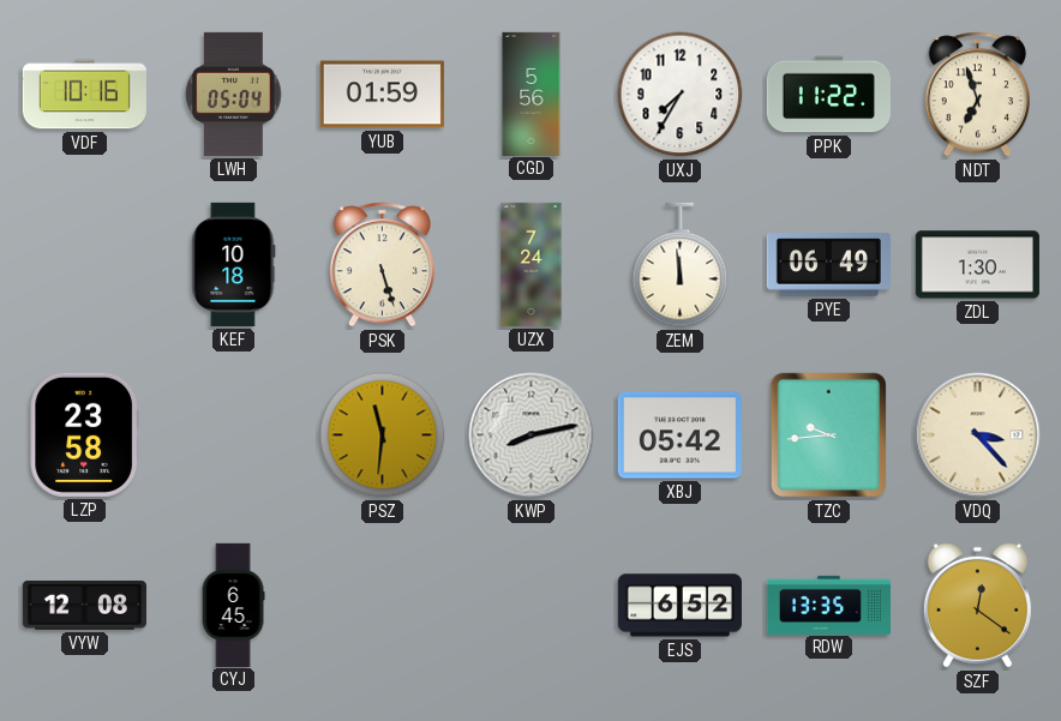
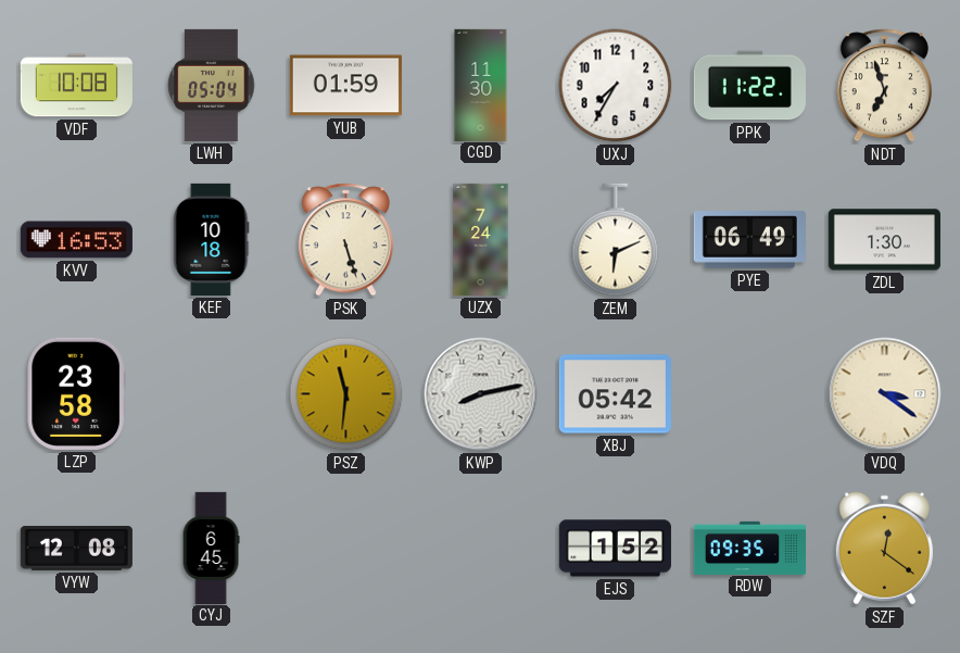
VDF: 10:16 -> 10:08 (76, 86)
CGD: 5:56 -> 11:30 (481, 85)
KVV: none -> 16:53 (76, 240)
ZEM: 11:59 -> 6:11 (616, 240)
TZC: 9:44 -> none (829, 435)
VDQ: 3:23 -> 3:21 (885, 394)
EJS: 6:52 -> 1:52 (615, 549)
RDW: 13:35 -> 09:35 (749, 548)
